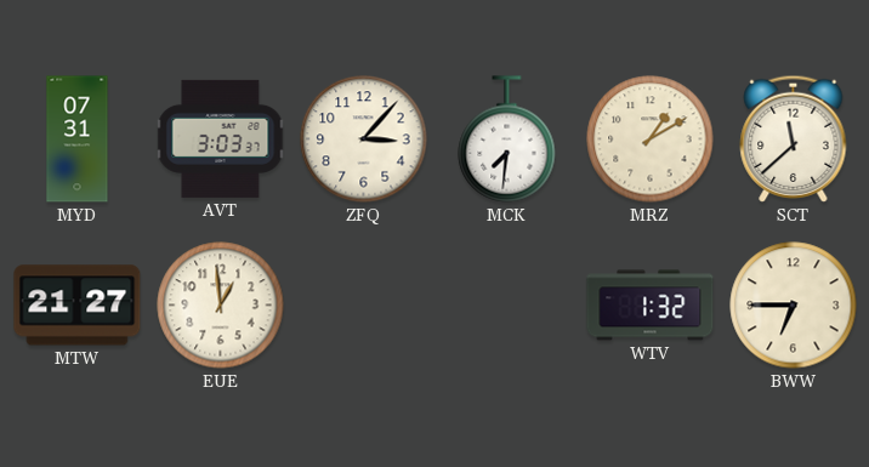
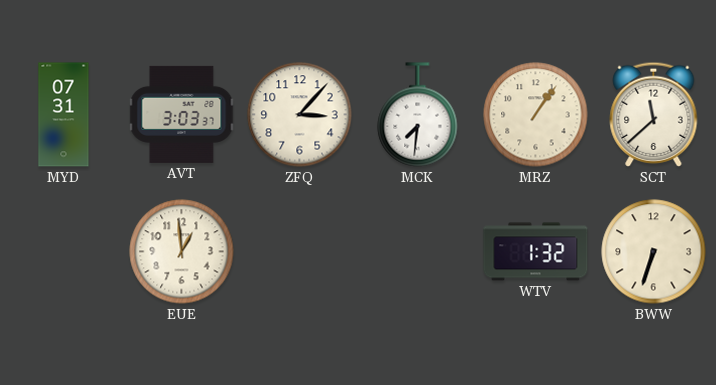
MRZ: 1:10 -> 1:06 (536, 115)
MTW: 21:27 -> none (78, 306)
BWW: 6:45 -> 6:33 (654, 252)
